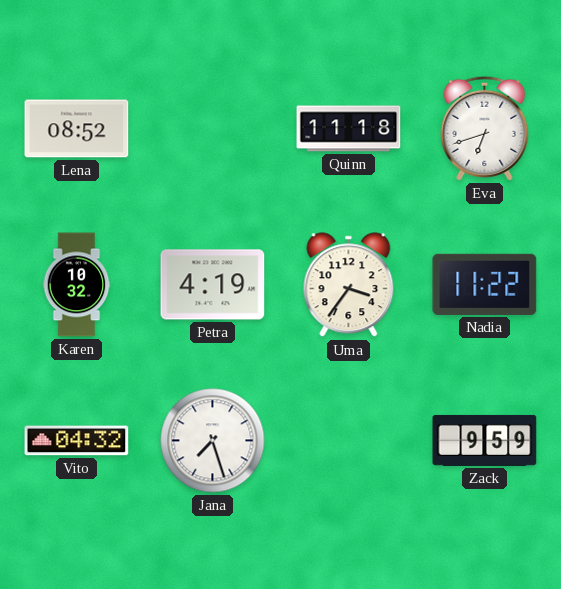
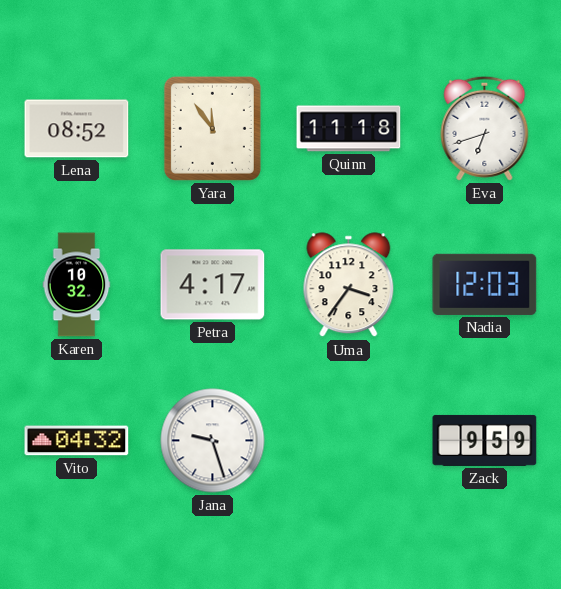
Yara: none -> 11:54 (212, 128)
Petra: 4:19 -> 4:17 (213, 285)
Nadia: 11:22 -> 12:03 (485, 284)
Jana: 7:27 -> 9:27 (213, 441)
